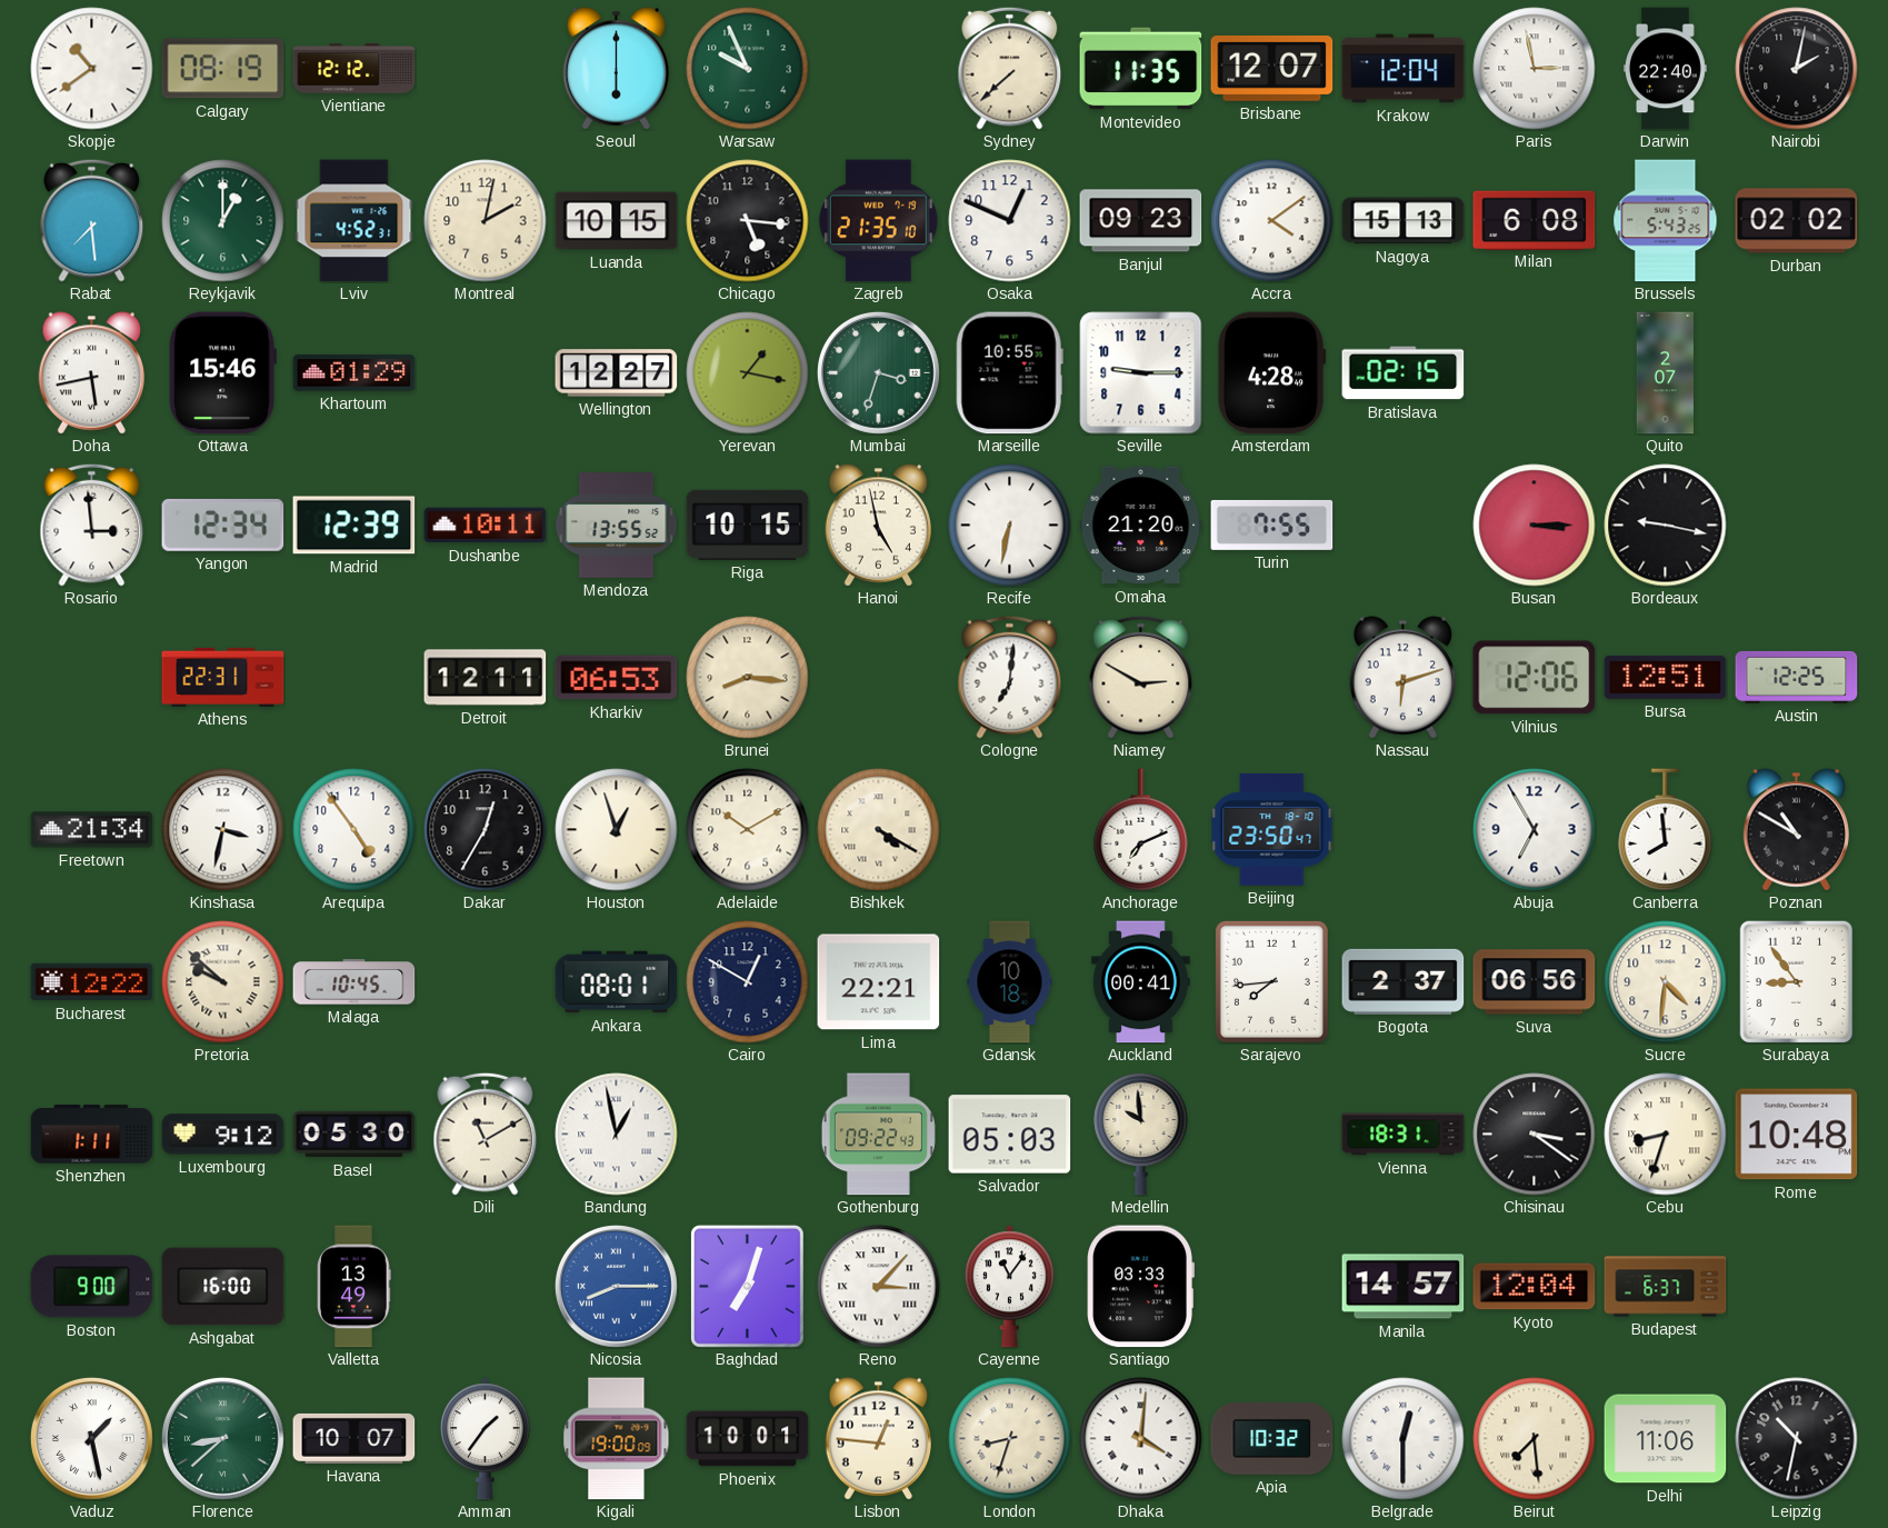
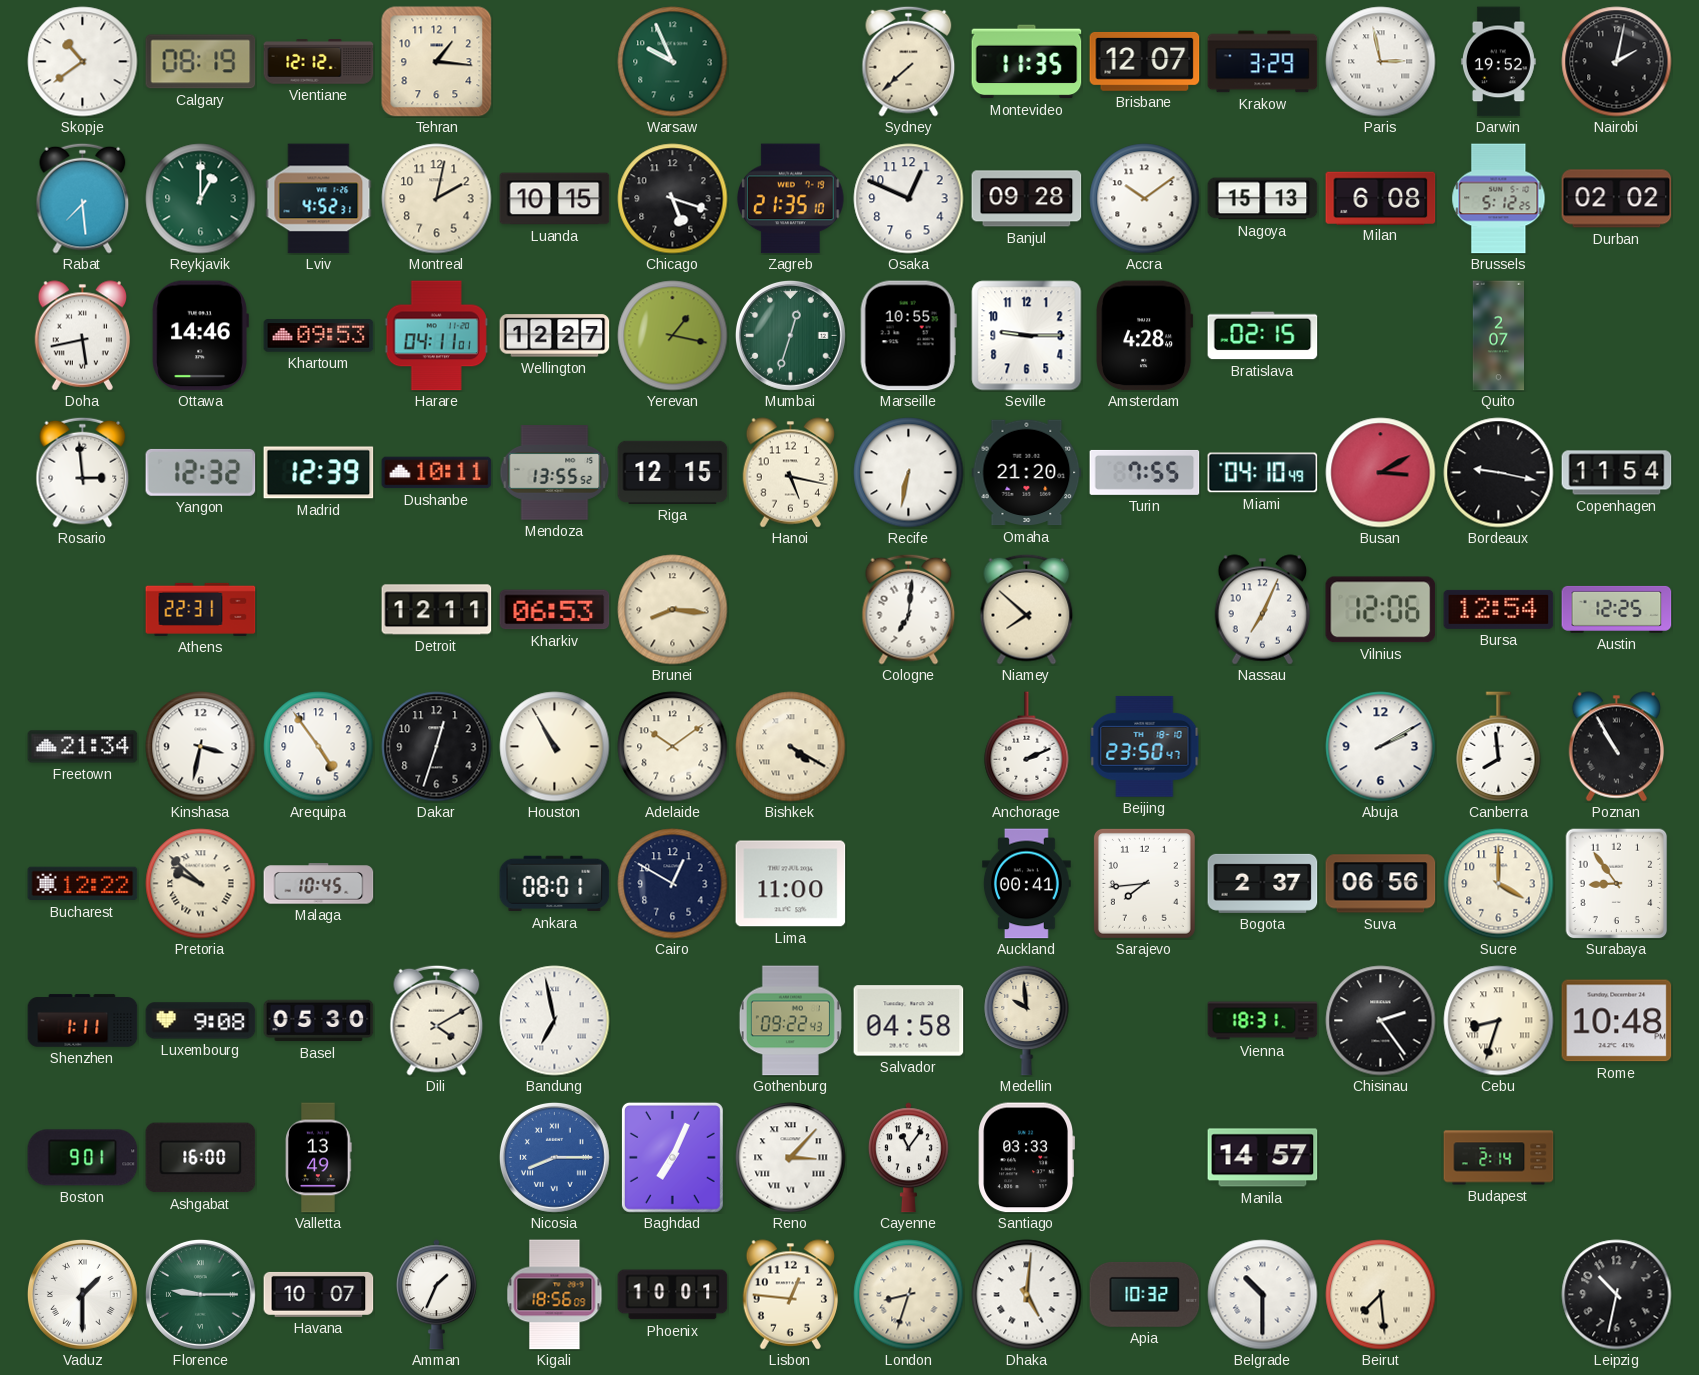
Tehran: none -> 1:16 (437, 62)
Seoul: 6:00 -> none (616, 69)
Krakow: 12:04 -> 3:29 (1263, 62)
Darwin: 22:40 -> 19:52 (1498, 62)
Chicago: 5:16 -> 5:18 (673, 199)
Banjul: 09:23 -> 09:28 (1027, 199)
Accra: 4:09 -> 10:09 (1145, 199)
Brussels: 5:43 -> 5:12 (1499, 199)
Ottawa: 15:46 -> 14:46 (200, 336)
Khartoum: 01:29 -> 09:53 (319, 336)
Harare: none -> 04:11 (436, 336)
Mumbai: 3:33 -> 12:33 (790, 335)
Yangon: 12:34 -> 12:32 (201, 472)
Riga: 10:15 -> 12:15 (673, 472)
Hanoi: 4:58 -> 5:17 (790, 473)
Miami: none -> 04:10 (1263, 473)
Busan: 3:15 -> 3:10 (1381, 473)
Copenhagen: none -> 11:54 (1617, 473)
Niamey: 2:50 -> 7:52 (1027, 609)
Nassau: 6:12 -> 7:04 (1262, 610)
Bursa: 12:51 -> 12:54 (1499, 609)
Dakar: 12:35 -> 12:33 (437, 747)
Houston: 12:57 -> 10:55 (555, 747)
Adelaide: 10:10 -> 10:09 (673, 747)
Anchorage: 7:11 -> 2:11 (1027, 747)
Abuja: 6:55 -> 2:10 (1381, 747)
Poznan: 10:50 -> 10:55 (1616, 747)
Lima: 22:21 -> 11:00 (791, 884)
Gdansk: 10:18 -> none (1010, 982)
Sucre: 4:31 -> 4:00 (1499, 884)
Luxembourg: 9:12 -> 9:08 (201, 1021)
Dili: 11:10 -> 4:10 (437, 1020)
Bandung: 12:58 -> 6:58 (555, 1021)
Salvador: 05:03 -> 04:58 (909, 1021)
Chisinau: 3:21 -> 2:24 (1381, 1021)
Boston: 9:00 -> 9:01 (83, 1158)
Baghdad: 7:03 -> 7:04 (672, 1157)
Kyoto: 12:04 -> none (1535, 1287)
Budapest: 6:37 -> 2:14 (1499, 1158)
Vaduz: 1:28 -> 1:30 (82, 1294)
Florence: 8:38 -> 9:15 (200, 1294)
Amman: 1:36 -> 1:34 (436, 1295)
Kigali: 19:00 -> 18:56 (555, 1295)
Dhaka: 4:01 -> 5:01 (1027, 1295)
Belgrade: 12:30 -> 10:30 (1263, 1295)
Delhi: 11:06 -> none (1666, 1439)
